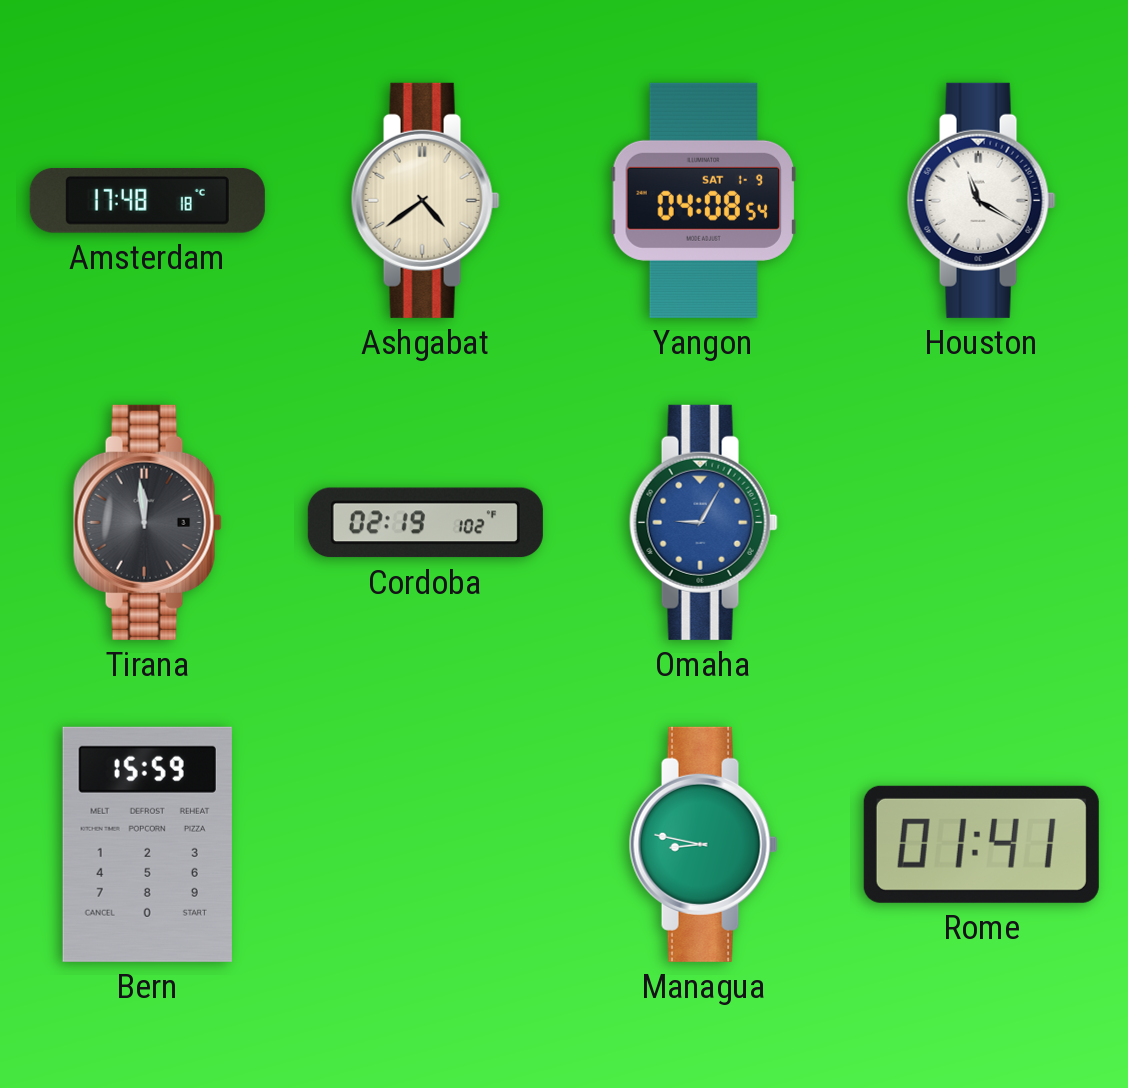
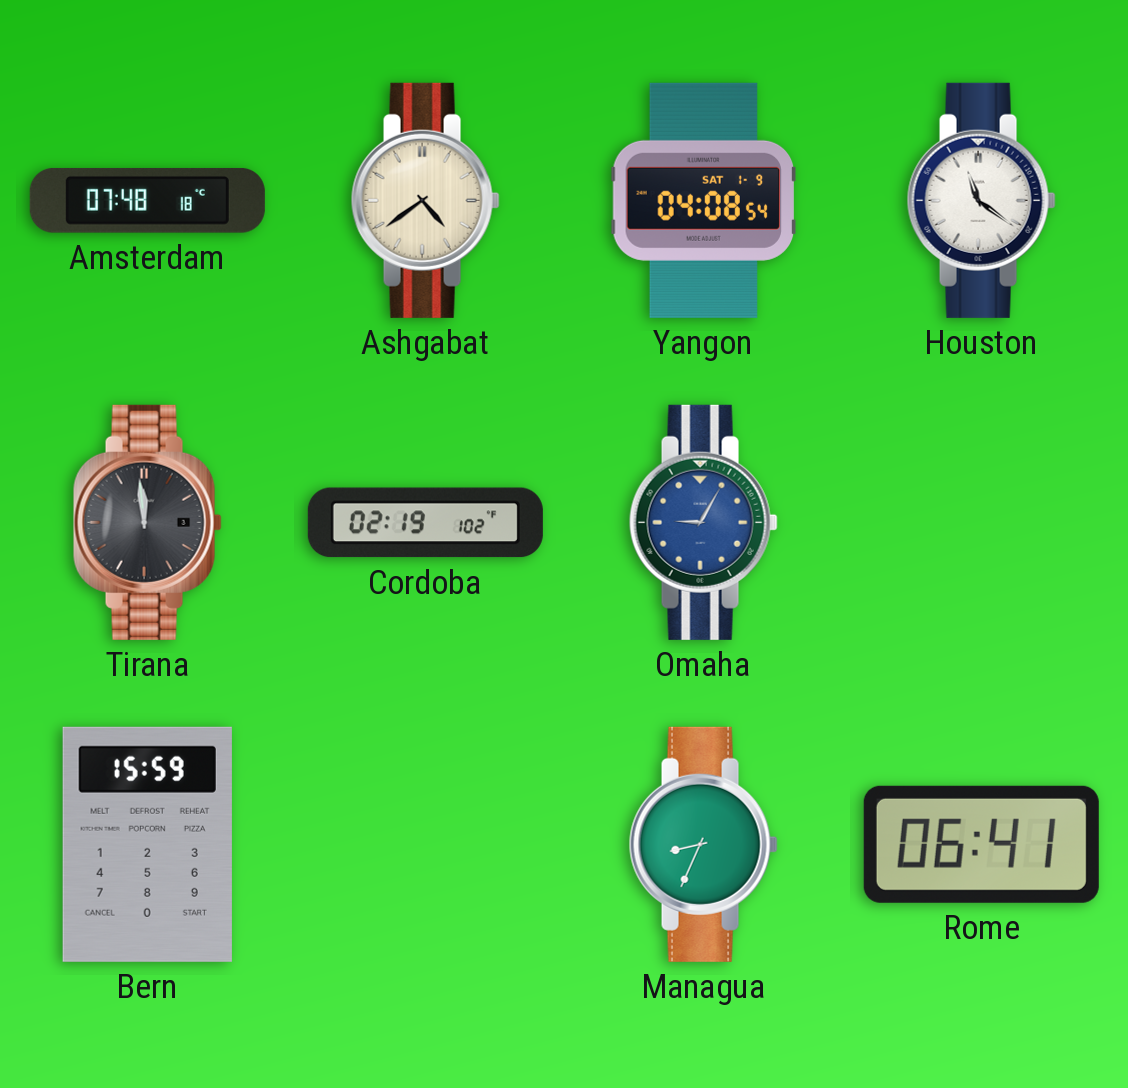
Amsterdam: 17:48 -> 07:48 (147, 200)
Houston: 11:20 -> 11:21 (981, 200)
Managua: 8:47 -> 8:34 (703, 844)
Rome: 01:41 -> 06:41 (981, 844)
